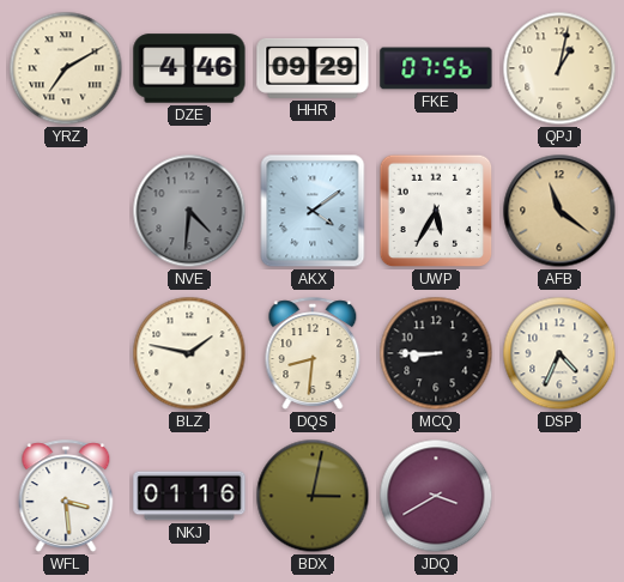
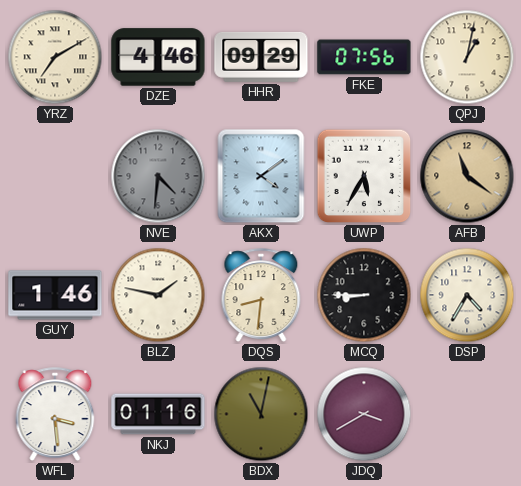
GUY: none -> 1:46 (55, 295)
DSP: 4:34 -> 4:35 (467, 295)
BDX: 3:02 -> 11:02 (261, 414)
